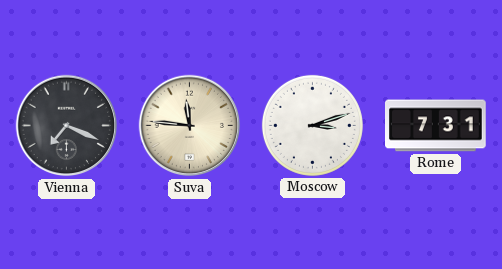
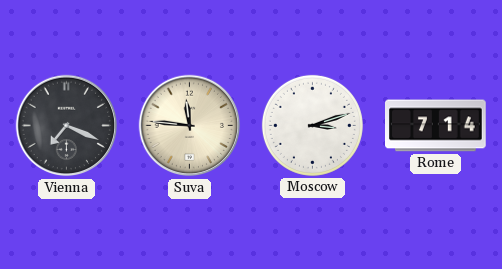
Rome: 7:31 -> 7:14 (436, 126)
